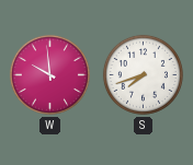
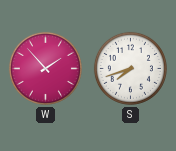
W: 9:59 -> 1:53 (45, 68)
